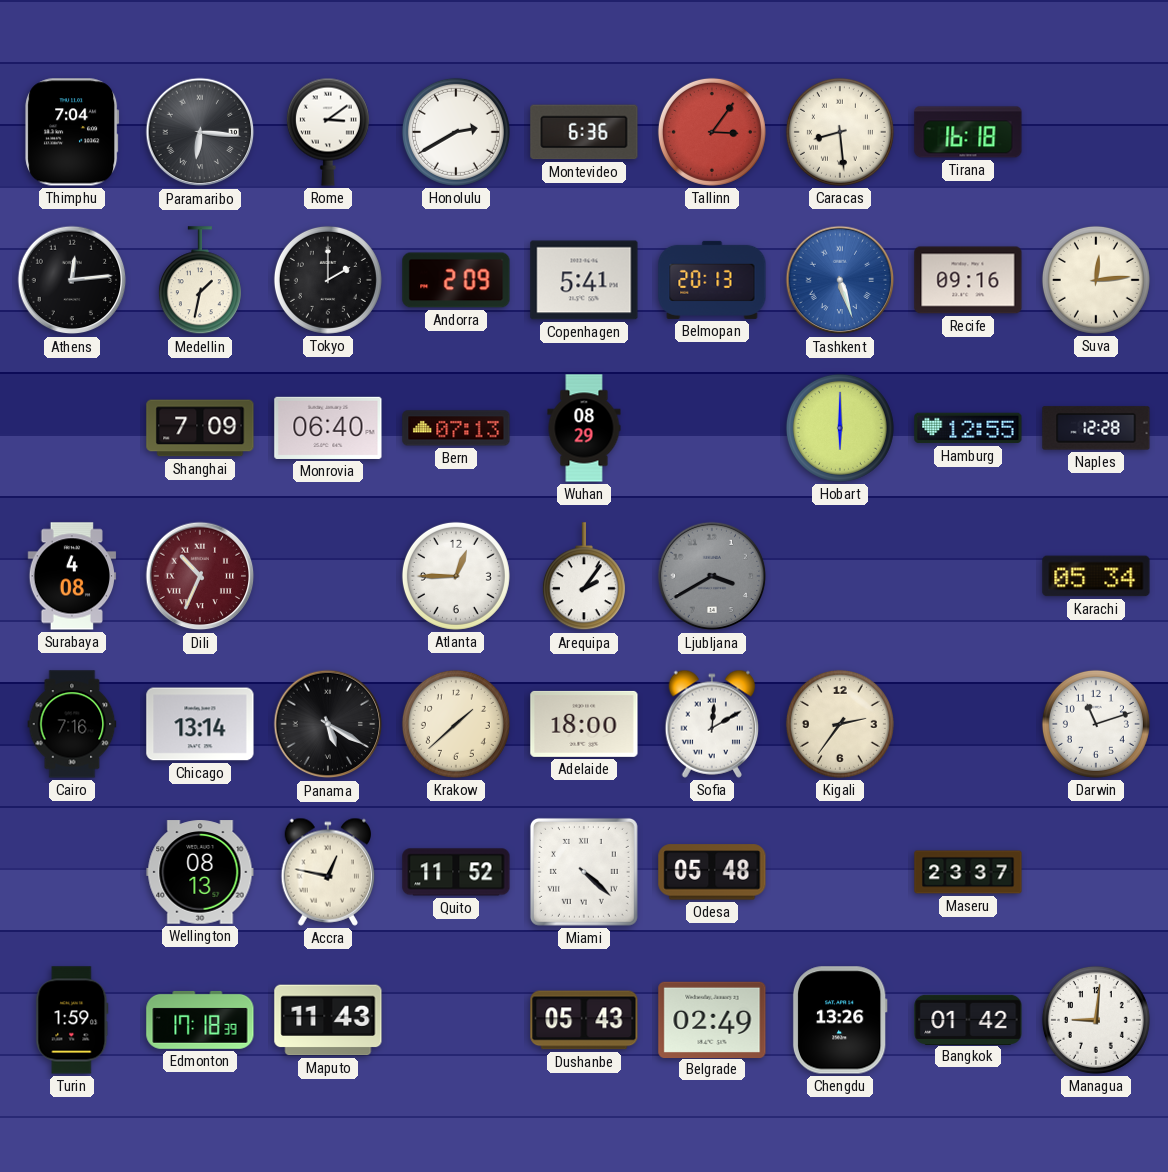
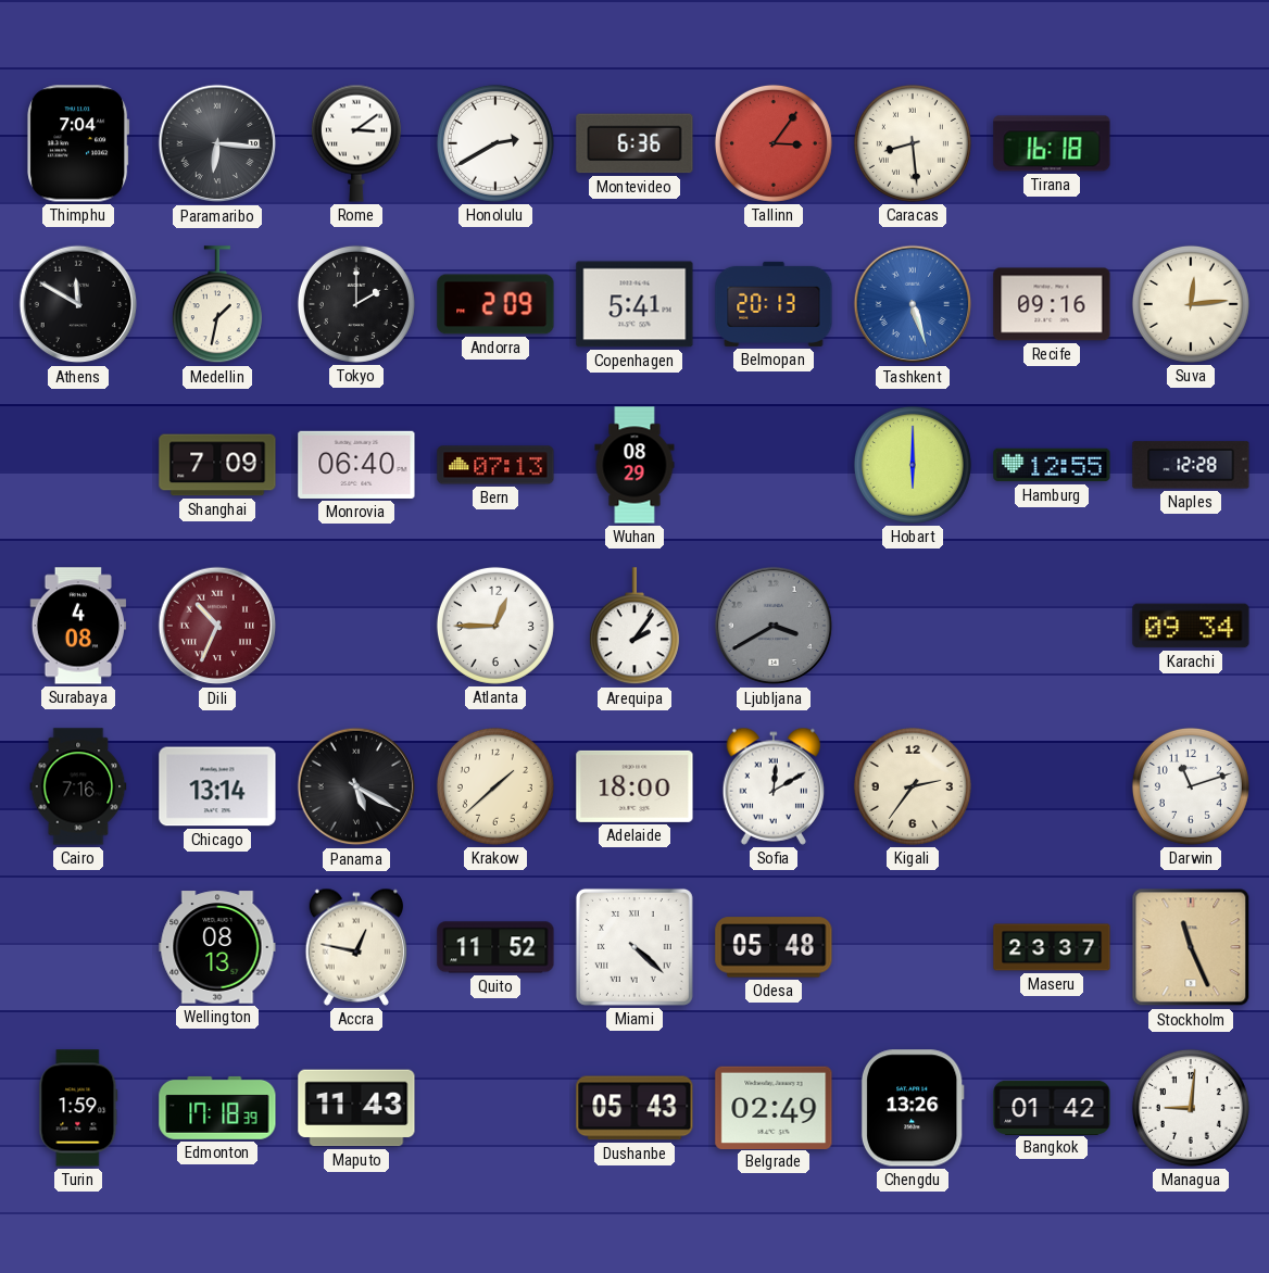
Athens: 12:14 -> 11:50 (78, 304)
Karachi: 05:34 -> 09:34 (1191, 626)
Stockholm: none -> 11:26 (1191, 947)
